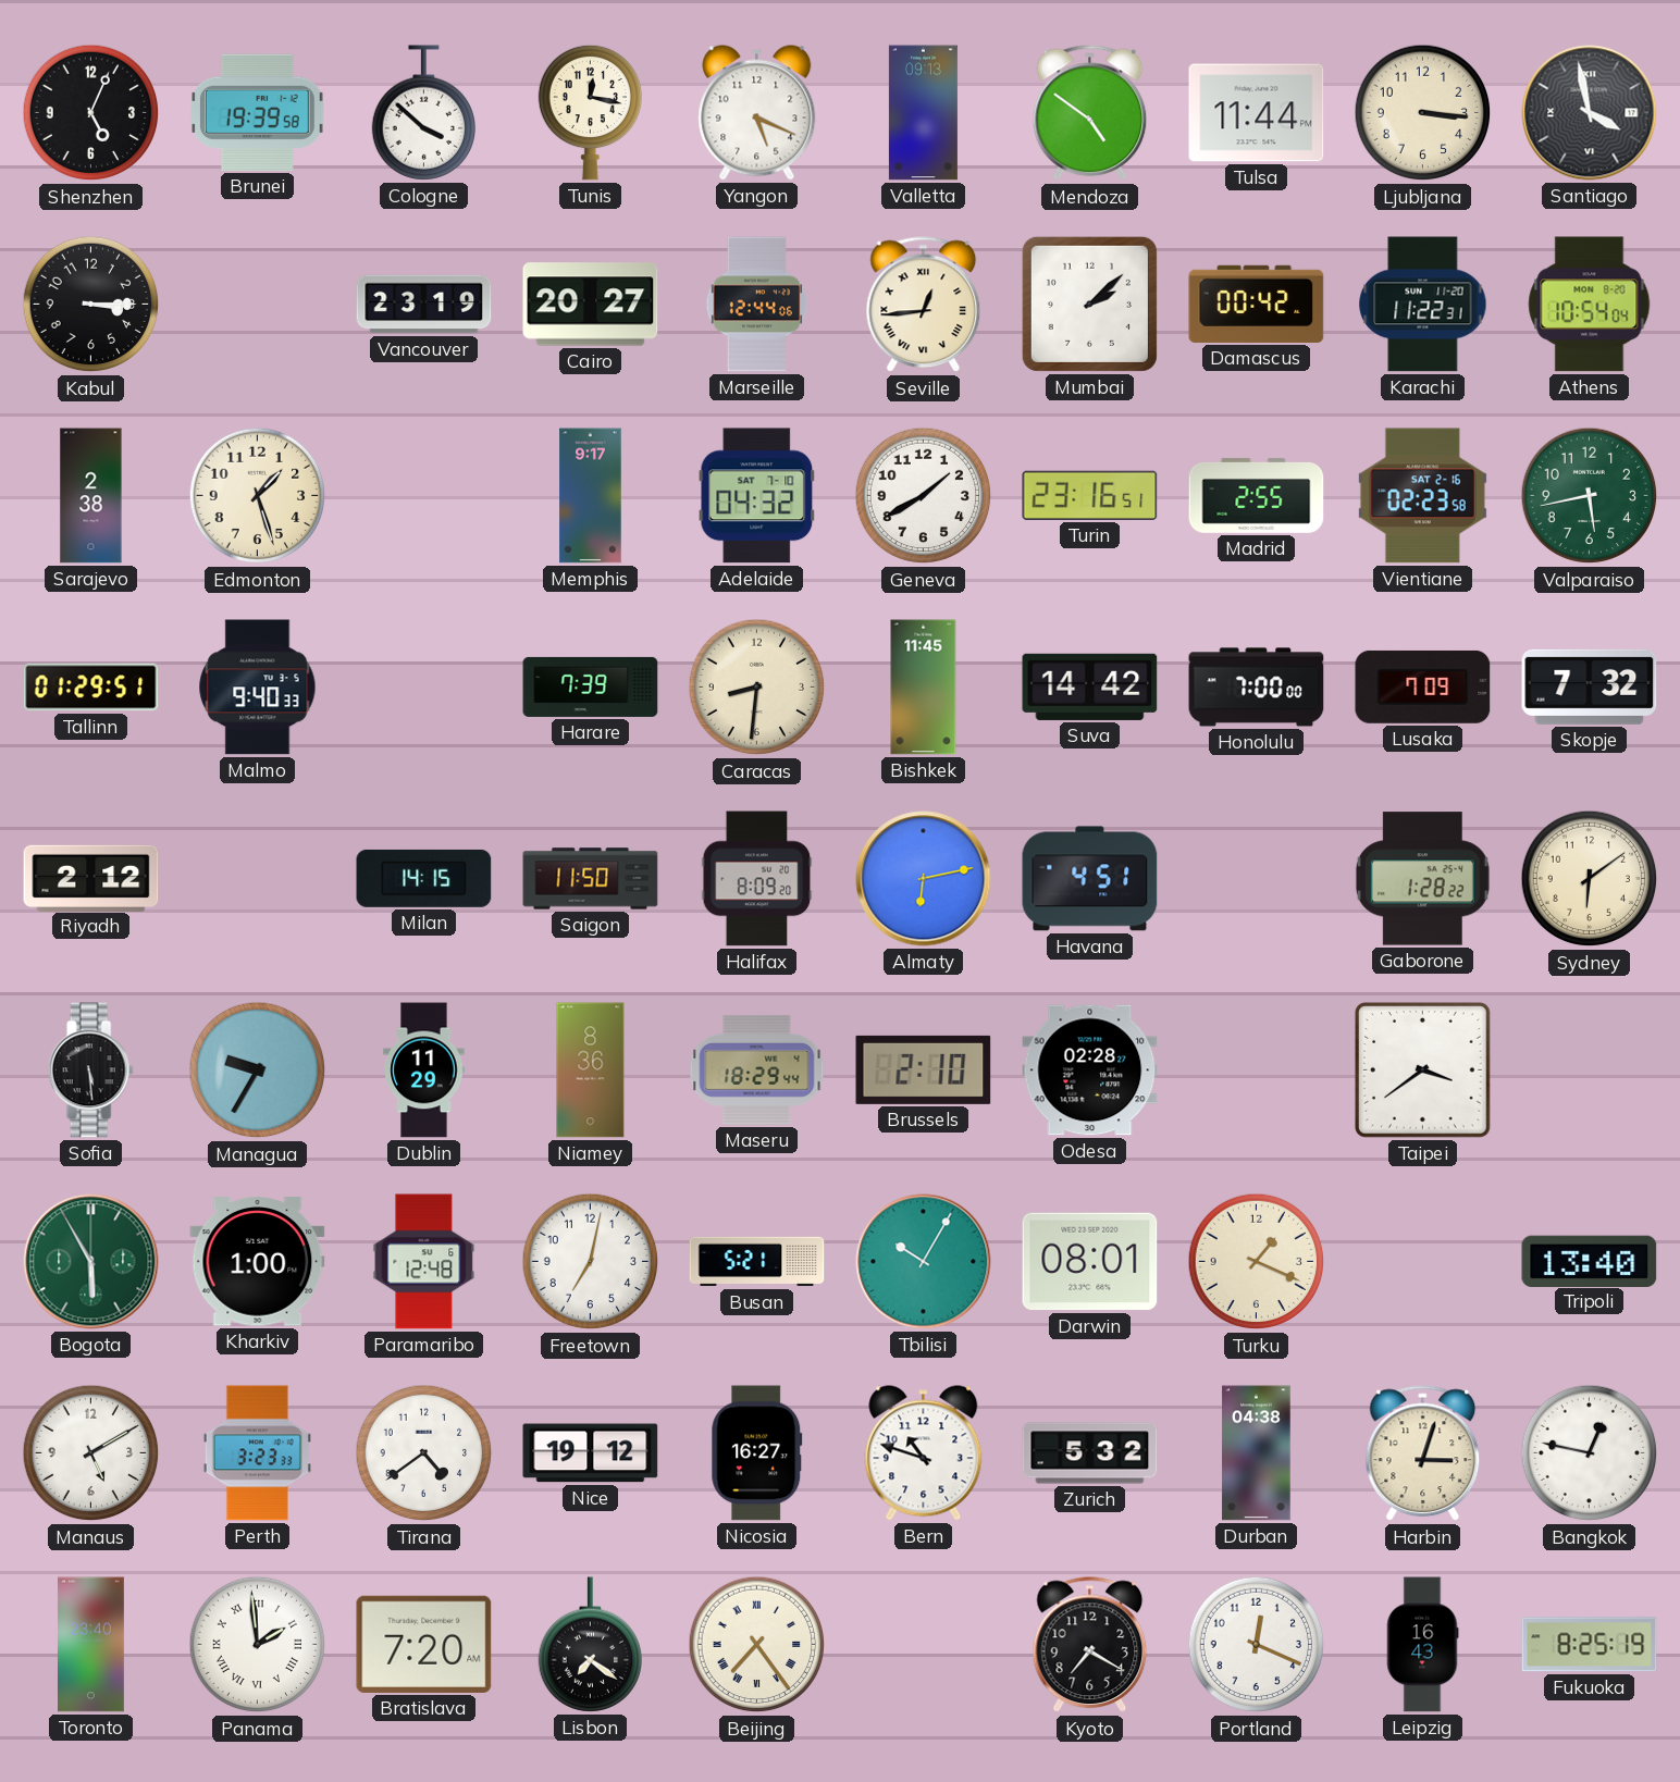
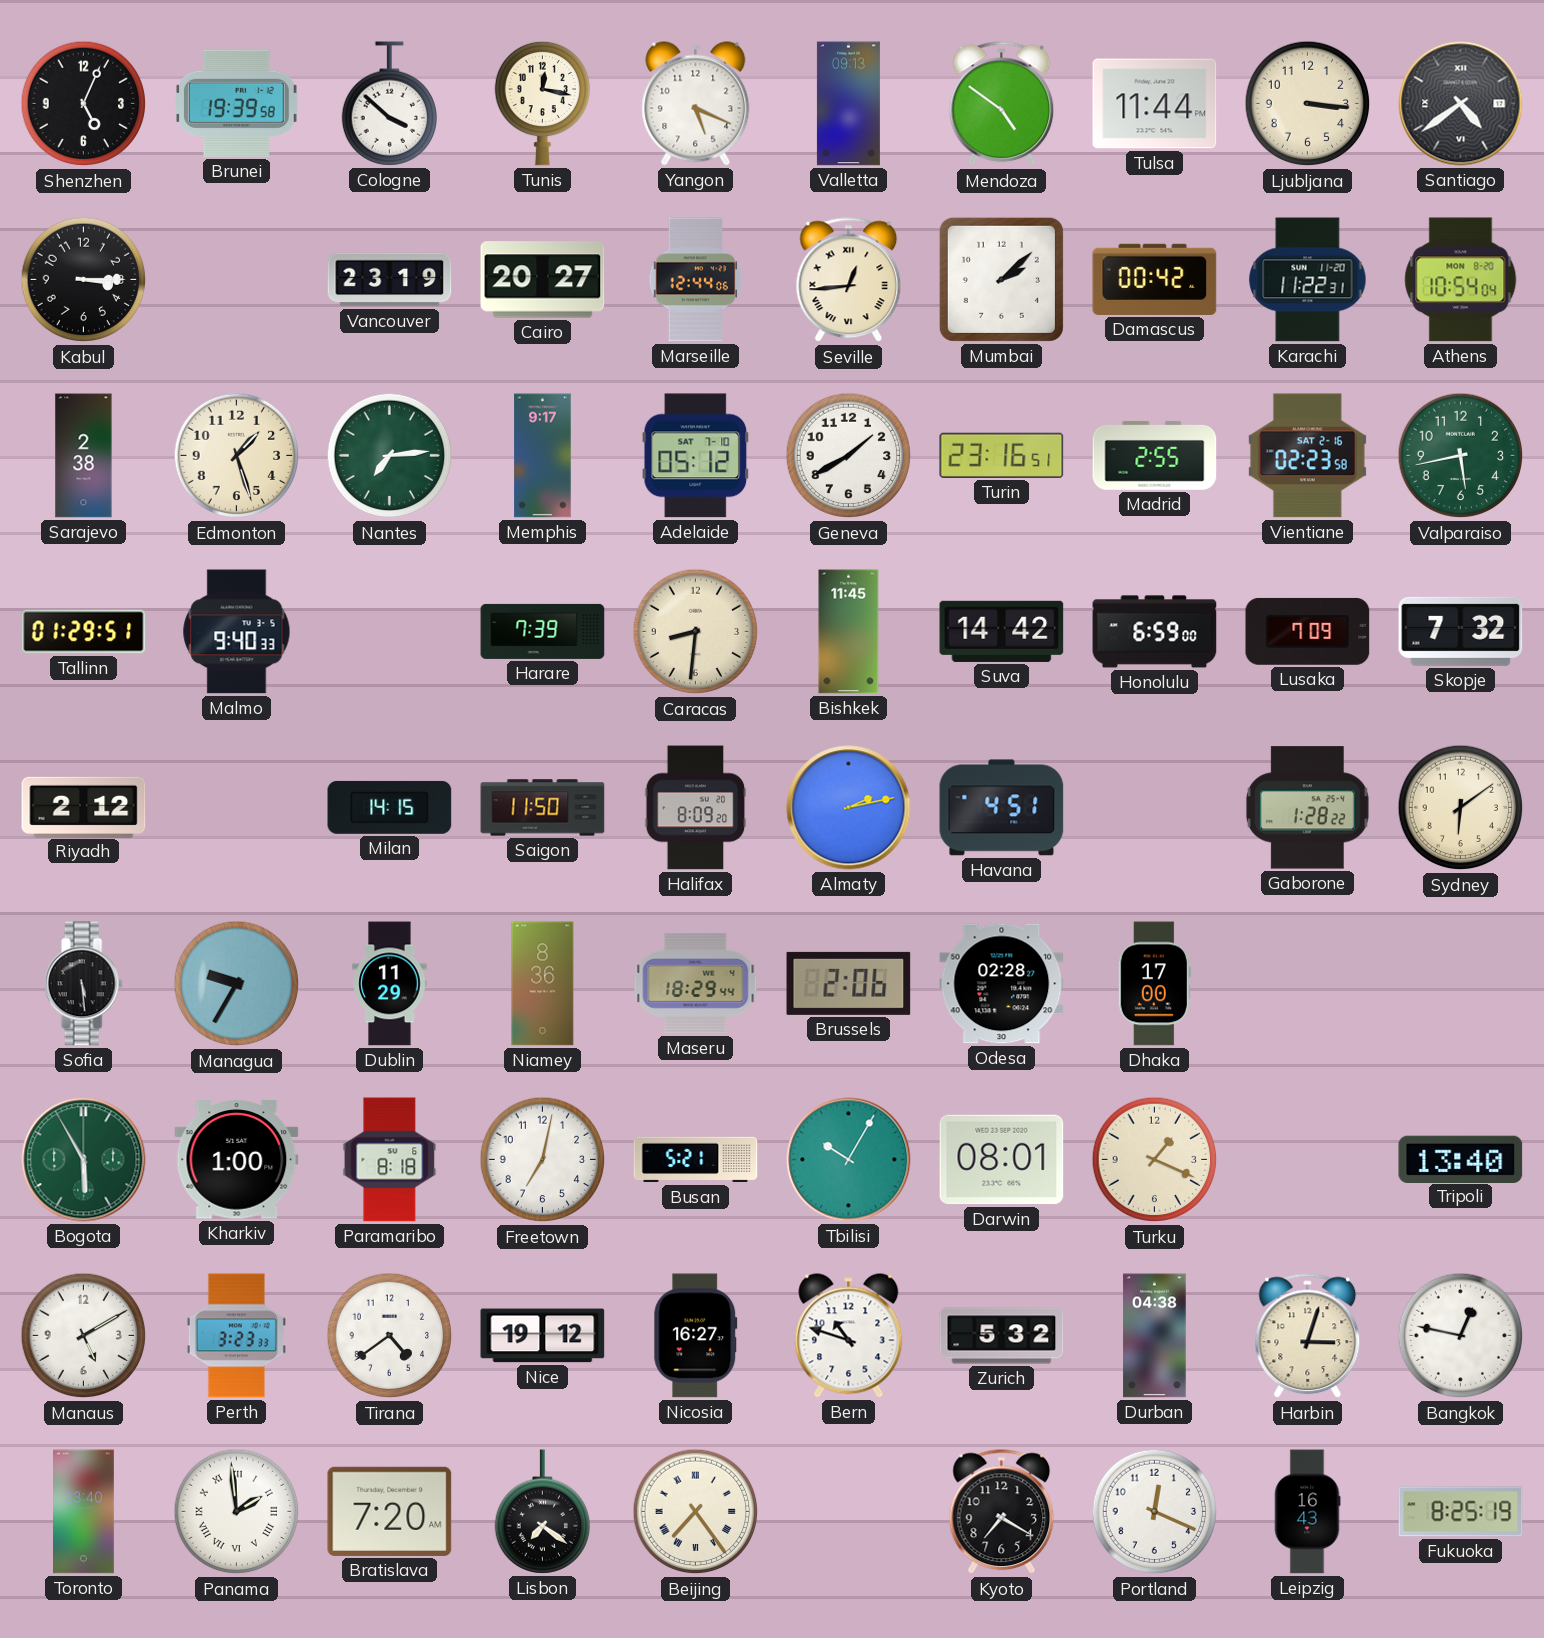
Santiago: 3:58 -> 4:39 (1461, 104)
Nantes: none -> 7:14 (390, 456)
Adelaide: 04:32 -> 05:12 (696, 456)
Honolulu: 7:00 -> 6:59 (1155, 632)
Almaty: 6:13 -> 2:13 (849, 808)
Brussels: 2:10 -> 2:06 (849, 983)
Dhaka: none -> 17:00 (1154, 984)
Taipei: 3:39 -> none (1422, 1069)
Paramaribo: 12:48 -> 8:18 (390, 1160)
